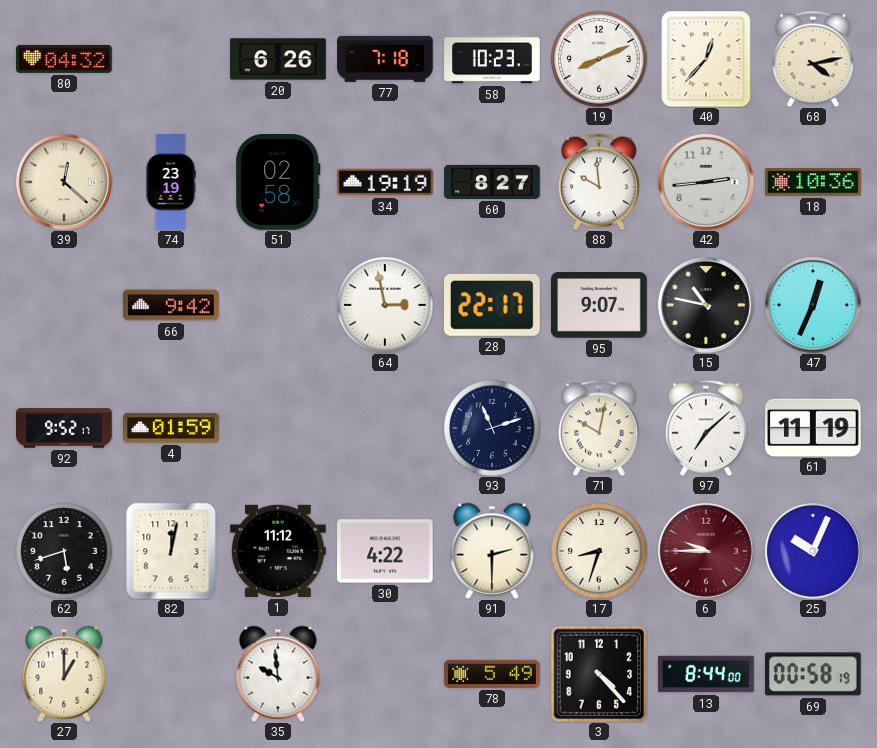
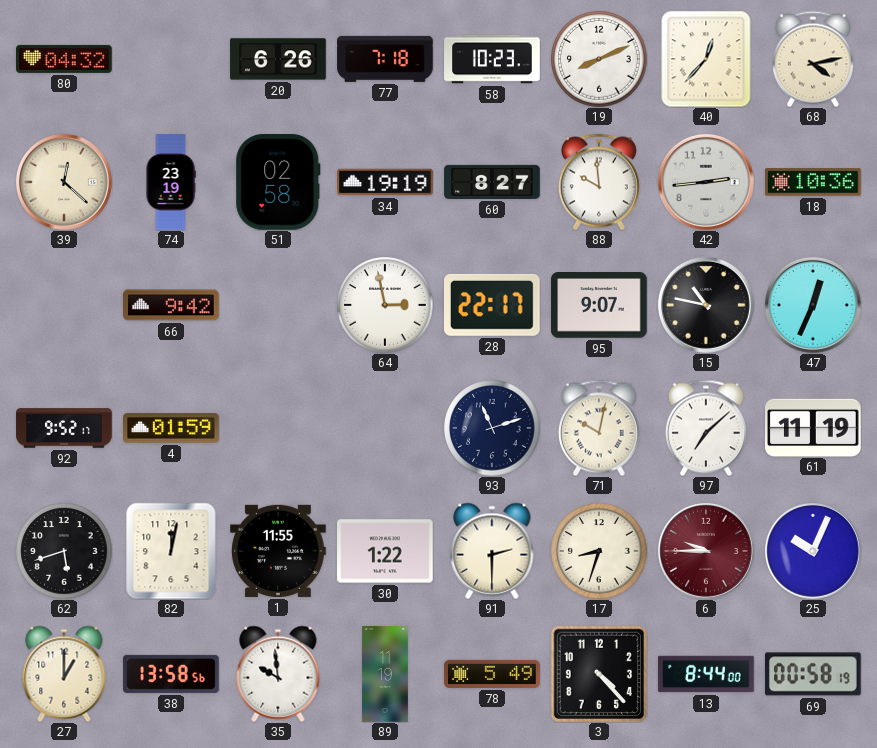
1: 11:12 -> 11:55 (278, 551)
30: 4:22 -> 1:22 (385, 551)
38: none -> 13:58 (171, 674)
89: none -> 11:19 (386, 674)
